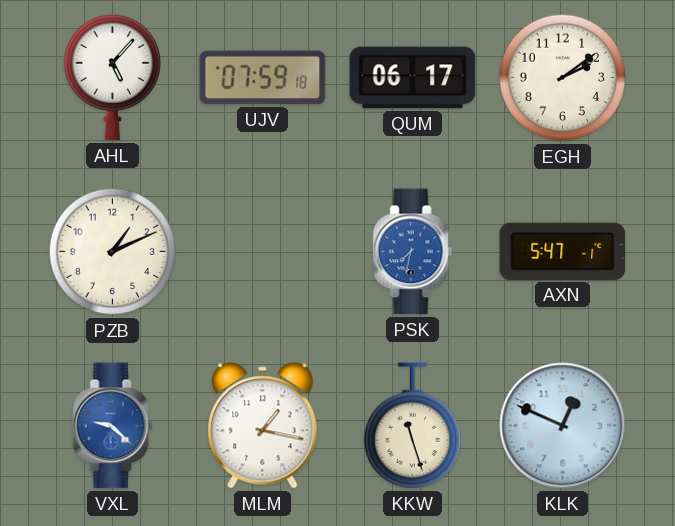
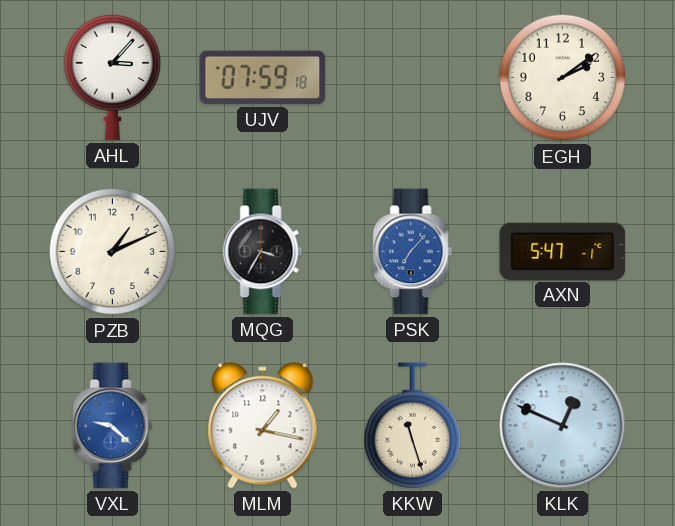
AHL: 5:07 -> 3:07 (112, 77)
QUM: 06:17 -> none (413, 78)
MQG: none -> 3:35 (263, 252)
PSK: 7:32 -> 7:07 (413, 252)
